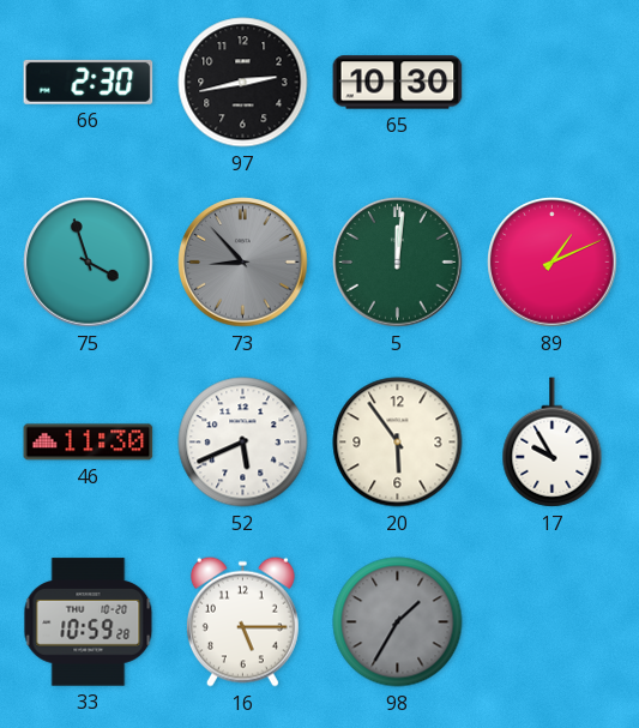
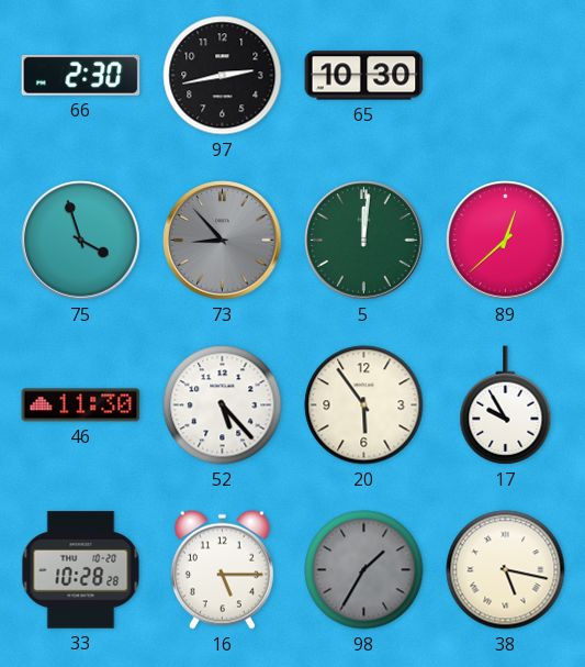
89: 1:11 -> 12:38 (506, 241)
52: 5:41 -> 5:23 (223, 405)
33: 10:59 -> 10:28 (81, 570)
38: none -> 5:17 (506, 570)
